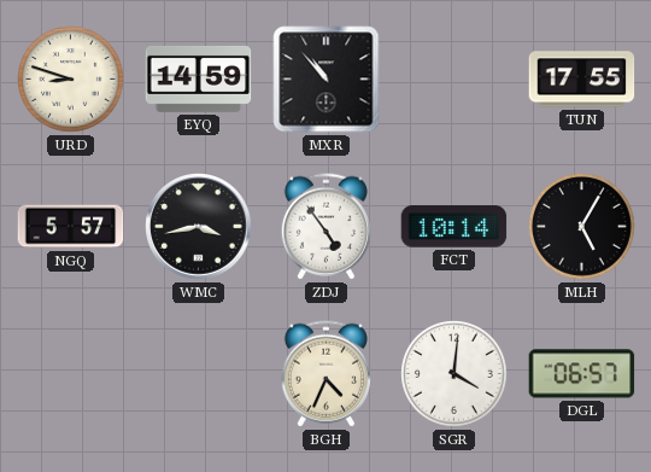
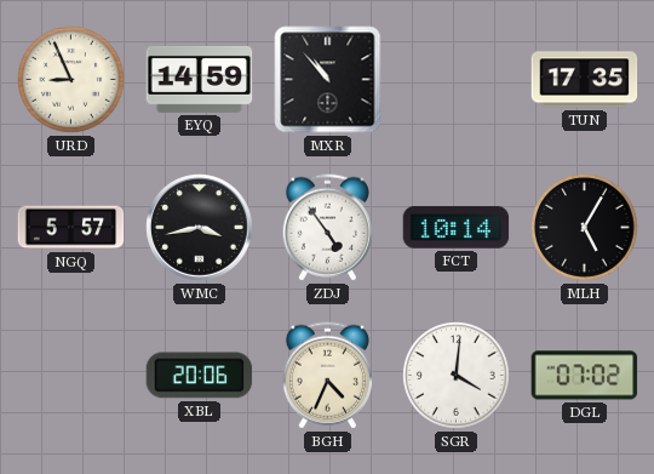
URD: 8:48 -> 8:56 (71, 80)
TUN: 17:55 -> 17:35 (585, 80)
XBL: none -> 20:06 (200, 376)
DGL: 06:57 -> 07:02 (585, 376)
